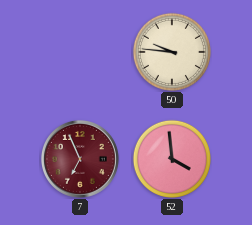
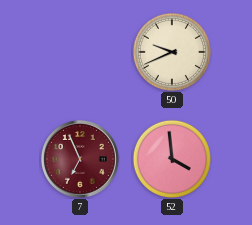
50: 9:46 -> 9:41 (171, 51)
